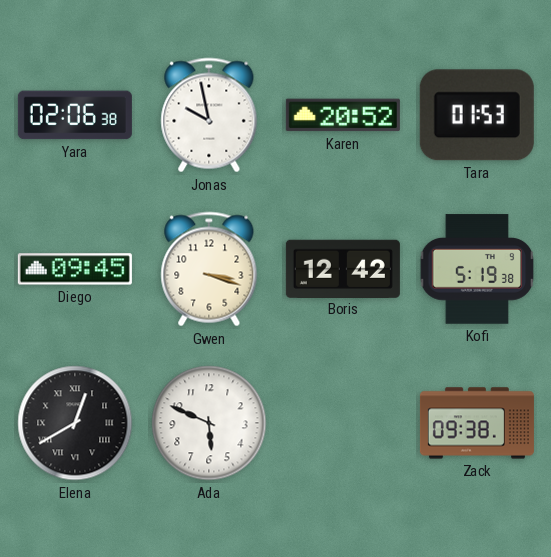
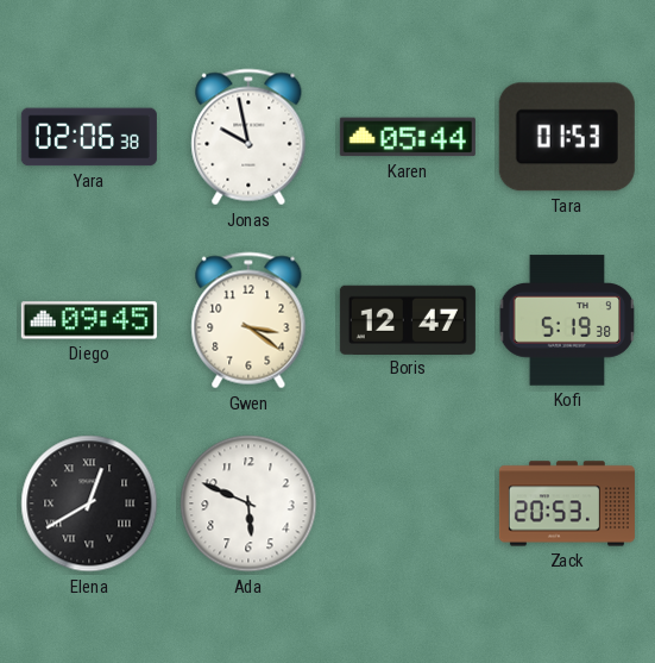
Karen: 20:52 -> 05:44 (408, 137)
Gwen: 3:18 -> 3:21 (248, 320)
Boris: 12:42 -> 12:47 (408, 319)
Zack: 09:38 -> 20:53 (567, 503)
